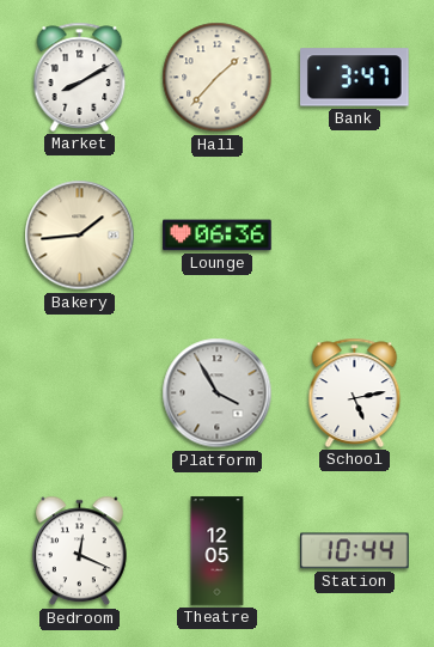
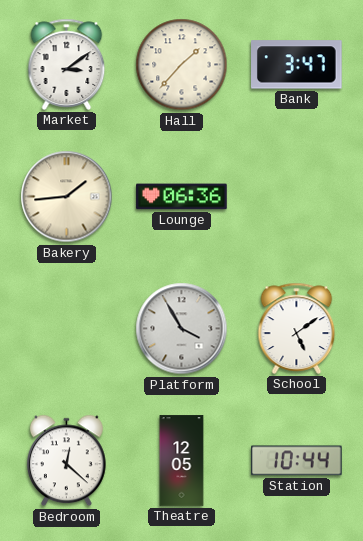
Market: 8:10 -> 3:09 (67, 64)
School: 5:13 -> 5:09 (297, 328)
Bedroom: 12:19 -> 12:22 (66, 461)
